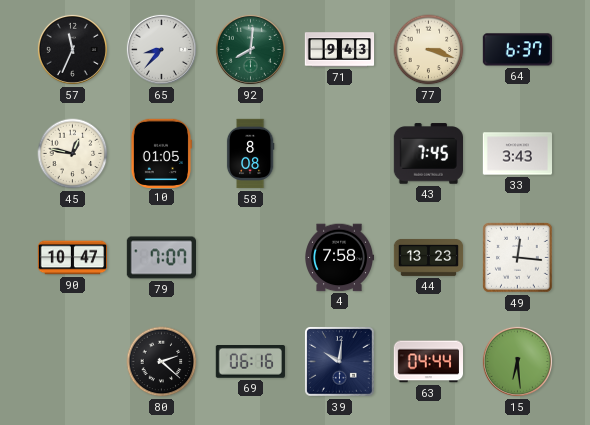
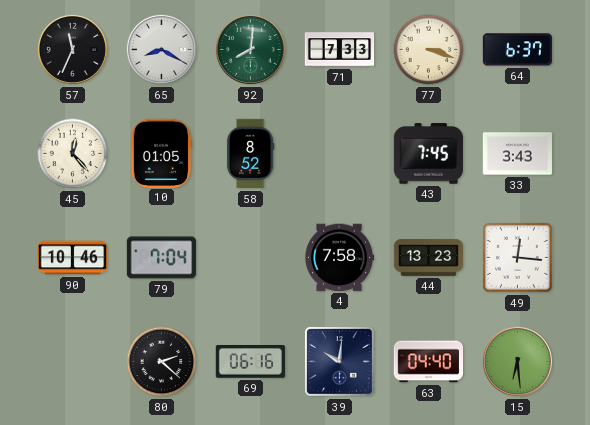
65: 8:37 -> 8:20 (161, 49)
71: 9:43 -> 7:33 (340, 50)
45: 12:47 -> 12:23 (73, 154)
58: 8:08 -> 8:52 (250, 154)
90: 10:47 -> 10:46 (73, 258)
79: 7:07 -> 7:04 (161, 258)
63: 04:44 -> 04:40 (429, 362)
